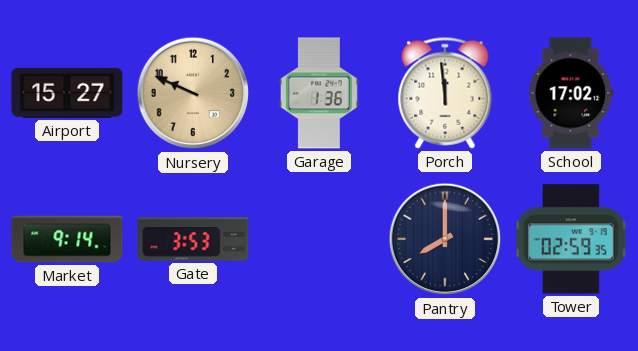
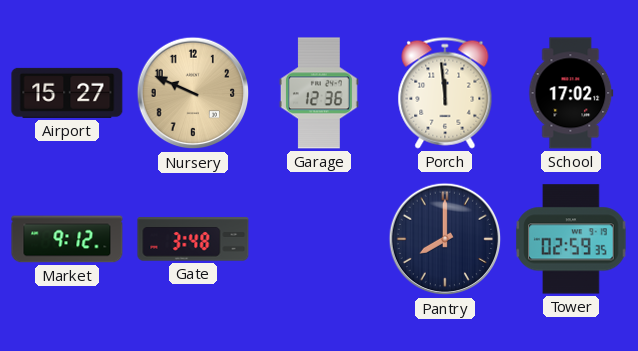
Garage: 1:36 -> 12:36 (319, 93)
Market: 9:14 -> 9:12 (67, 239)
Gate: 3:53 -> 3:48 (193, 239)
